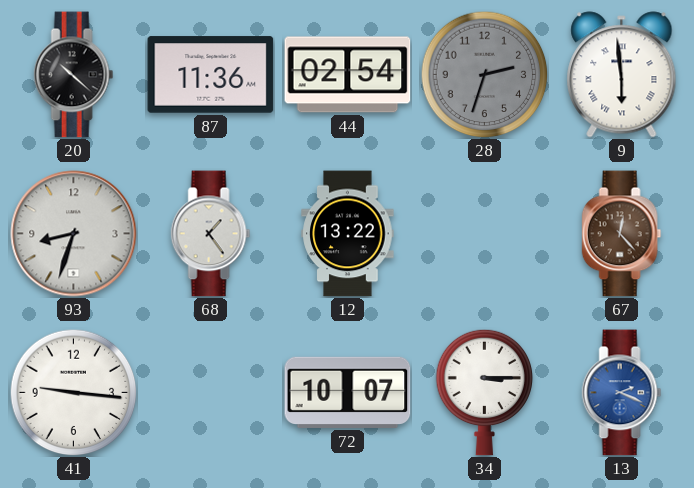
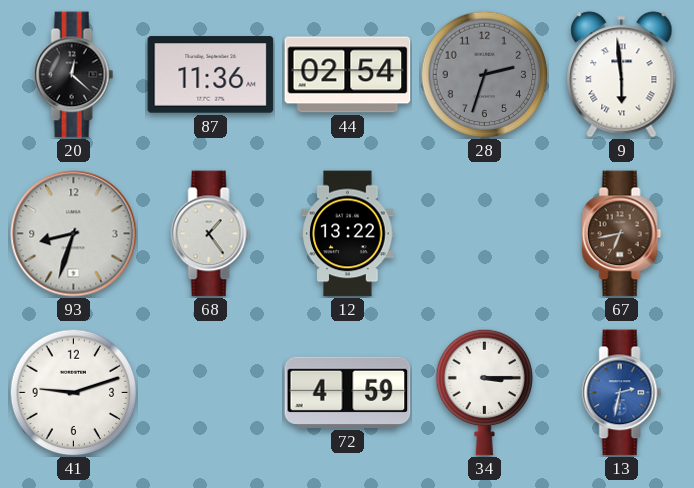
20: 10:22 -> 12:22 (74, 75)
67: 12:23 -> 6:43 (622, 234)
41: 9:16 -> 9:12 (73, 392)
72: 10:07 -> 4:59 (348, 392)
13: 2:19 -> 2:32 (622, 393)
